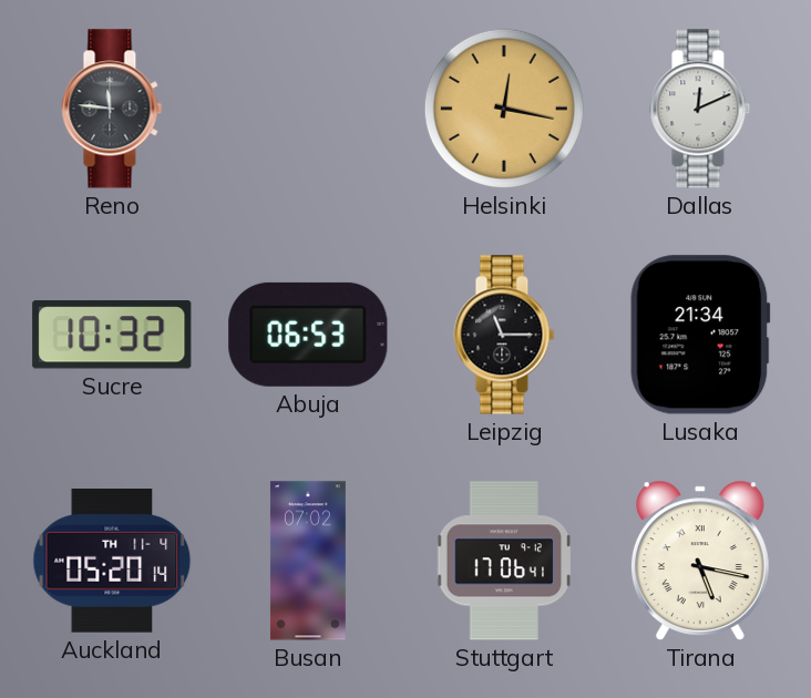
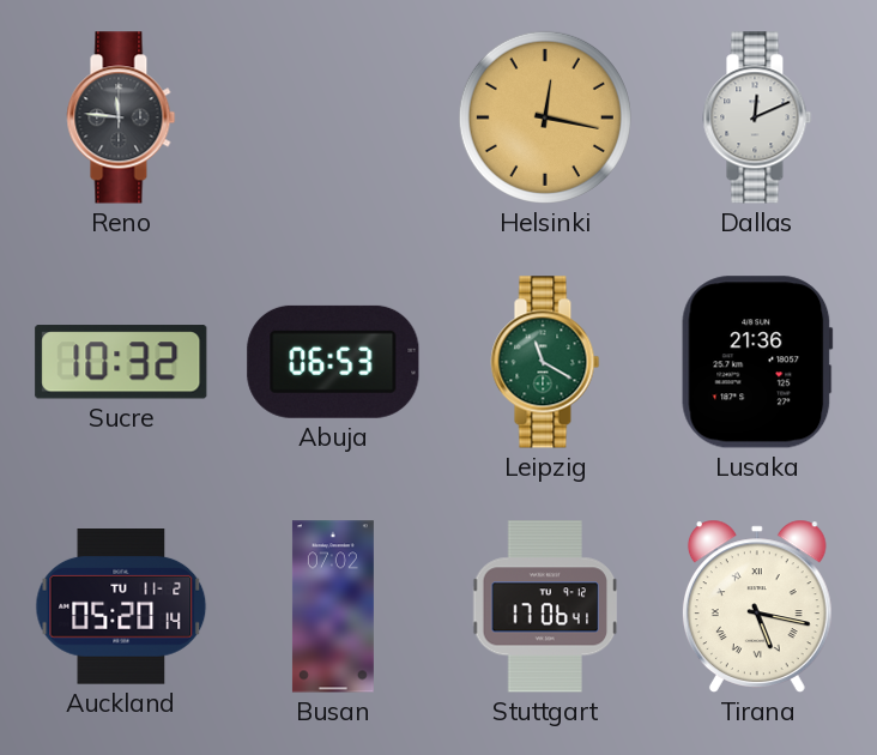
Leipzig: 11:15 -> 11:20 (545, 362)
Leipzig dial: black -> green (545, 362)
Lusaka: 21:34 -> 21:36 (757, 362)
Auckland date: TH 11-4 -> TU 11-2 (121, 608)
